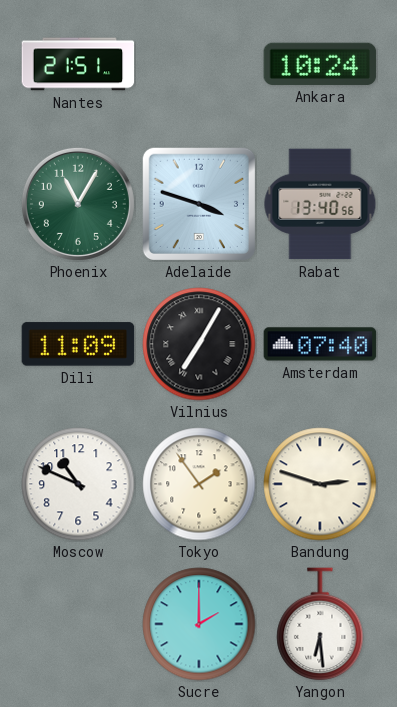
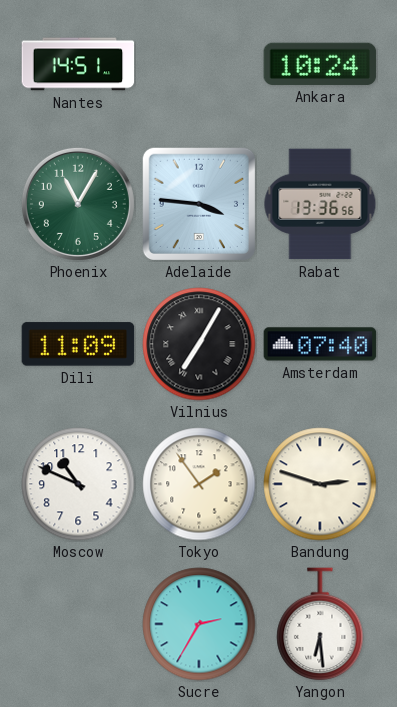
Nantes: 21:51 -> 14:51 (78, 64)
Adelaide: 3:48 -> 3:46 (199, 204)
Rabat: 13:40 -> 13:36 (320, 204)
Sucre: 2:00 -> 2:35 (199, 624)
